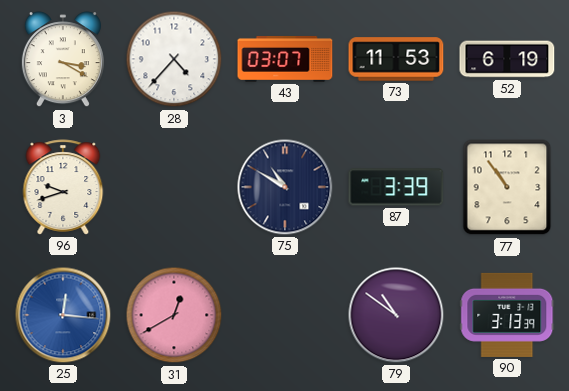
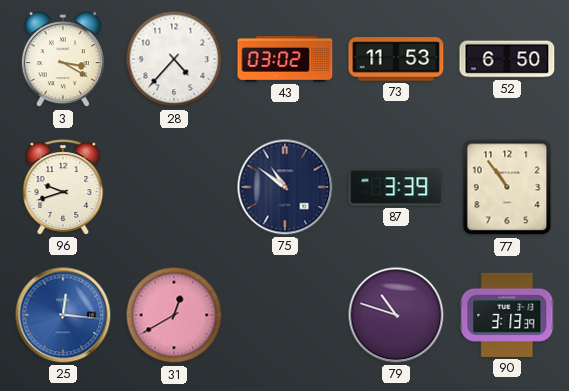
43: 03:07 -> 03:02 (285, 59)
52: 6:19 -> 6:50 (507, 59)
75: 10:50 -> 10:51 (285, 187)
79: 10:51 -> 10:48 (396, 315)
